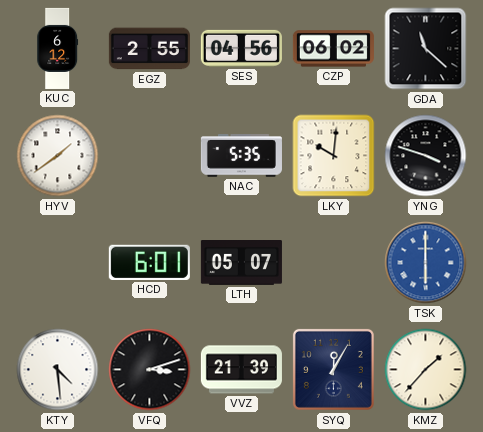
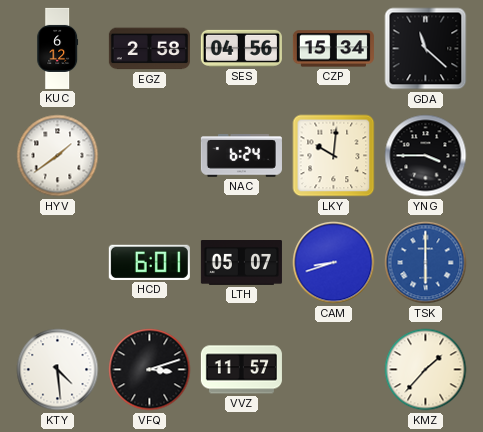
EGZ: 2:55 -> 2:58 (149, 49)
CZP: 06:02 -> 15:34 (333, 49)
NAC: 5:35 -> 6:24 (241, 156)
YNG: 3:48 -> 3:45 (426, 156)
CAM: none -> 8:42 (334, 263)
VVZ: 21:39 -> 11:57 (241, 370)
SYQ: 12:05 -> none (333, 369)
